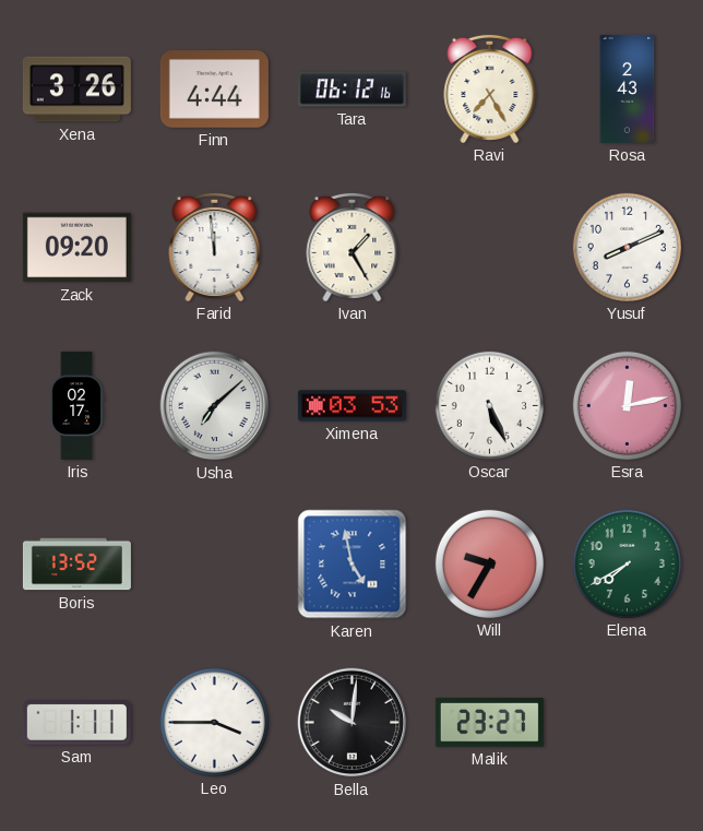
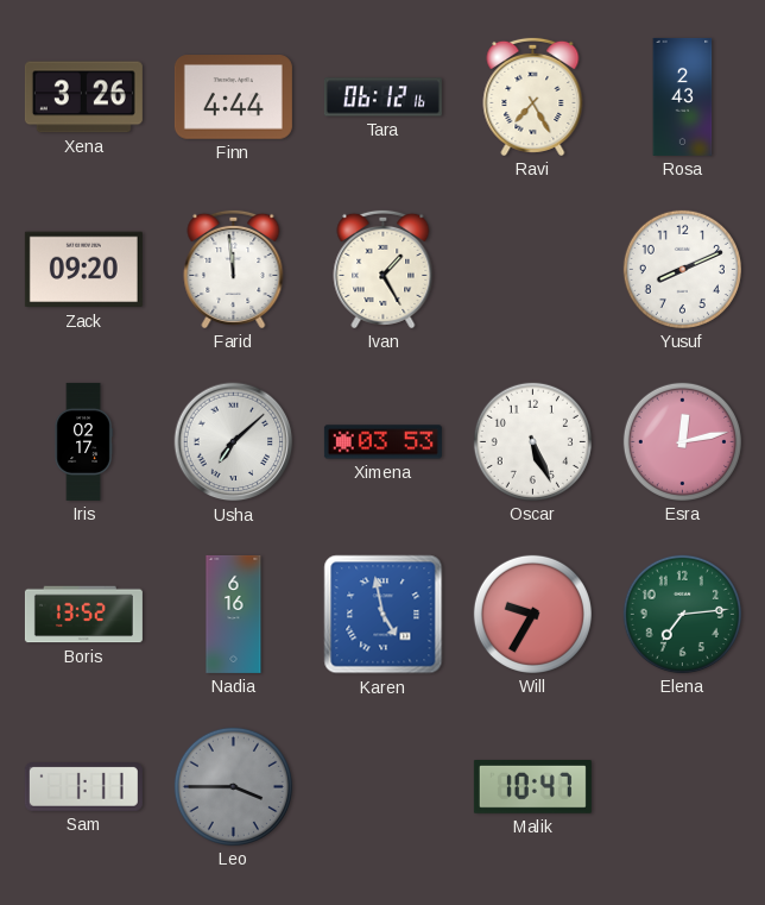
Nadia: none -> 6:16 (234, 614)
Elena: 7:40 -> 7:14 (682, 614)
Leo dial: white -> grey (233, 786)
Bella: 10:01 -> none (353, 723)
Malik: 23:27 -> 10:47 (532, 787)
